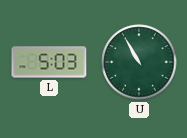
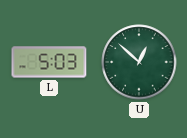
U: 10:55 -> 12:52 (139, 62)
